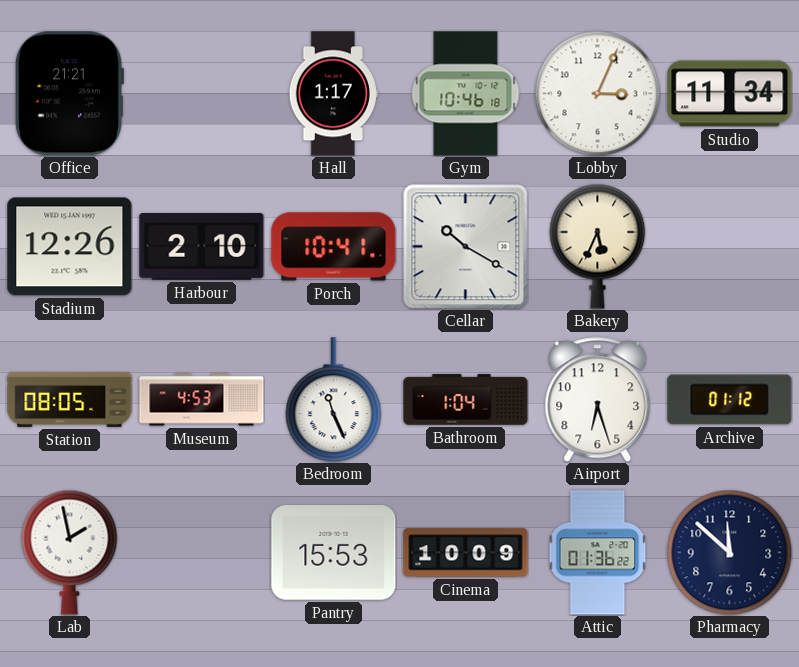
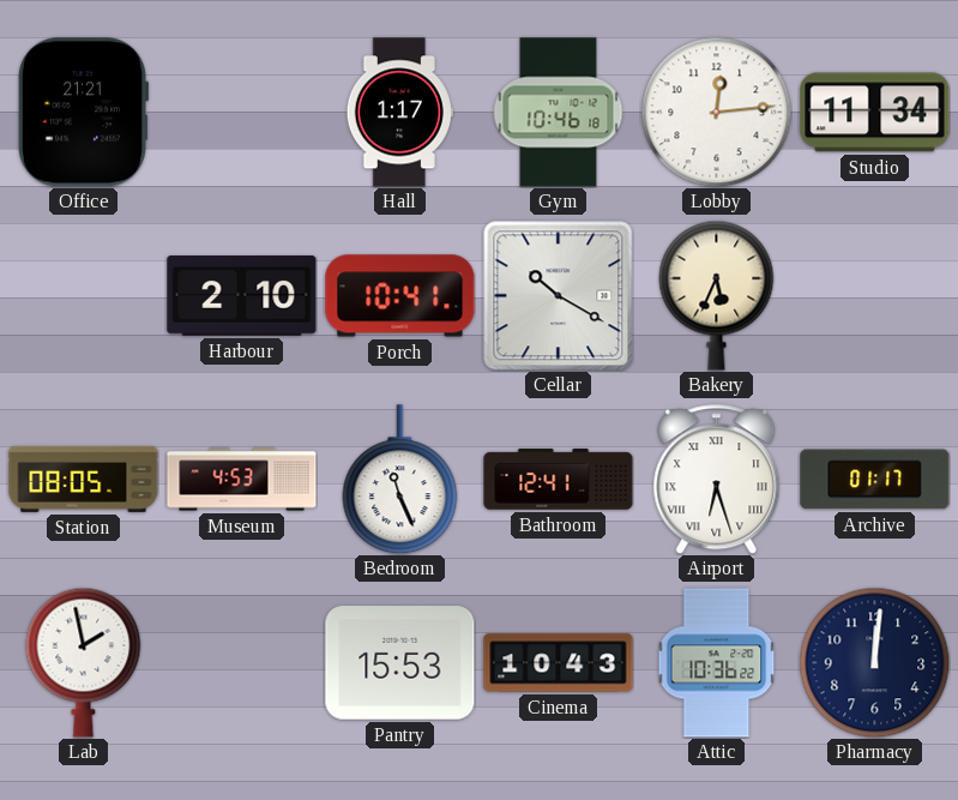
Lobby: 3:04 -> 12:14 (716, 112)
Stadium: 12:26 -> none (70, 247)
Bathroom: 1:04 -> 12:41 (559, 480)
Airport numerals: Arabic -> Roman (717, 480)
Archive: 01:12 -> 01:17 (875, 480)
Cinema: 10:09 -> 10:43 (559, 663)
Attic: 01:36 -> 10:36 (717, 663)
Pharmacy: 11:52 -> 12:01 (874, 662)
